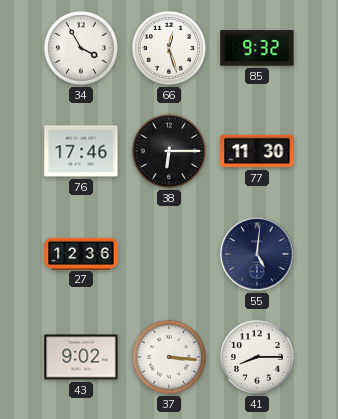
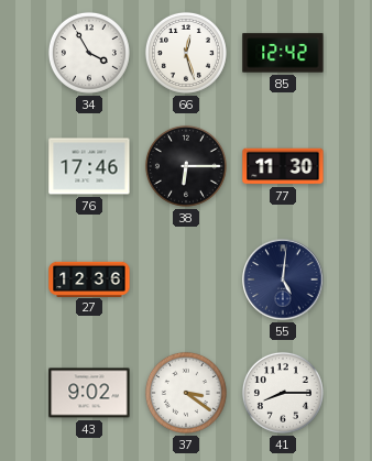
85: 9:32 -> 12:42 (283, 53)
37: 3:16 -> 3:21 (186, 393)
